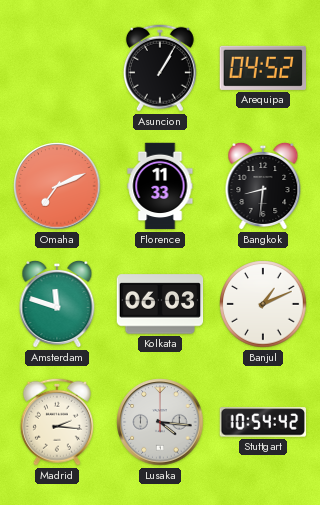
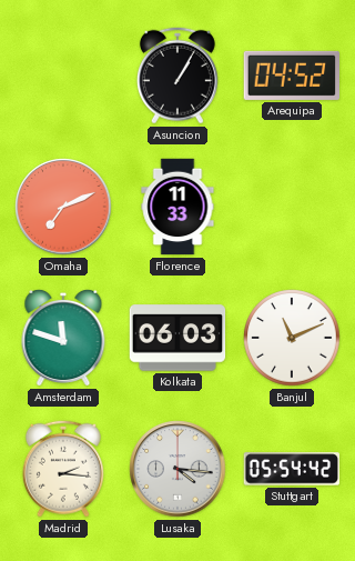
Bangkok: 8:31 -> none (263, 186)
Banjul: 1:11 -> 11:11 (292, 338)
Stuttgart: 10:54 -> 05:54 (292, 469)
